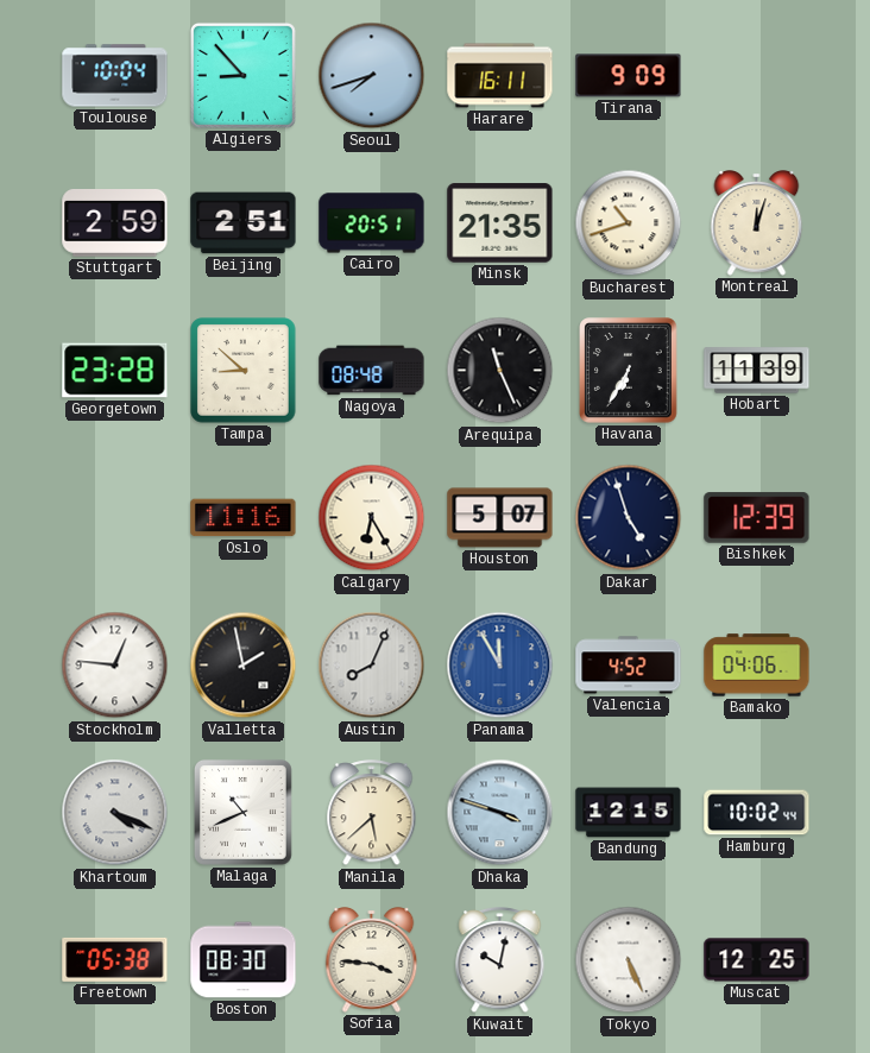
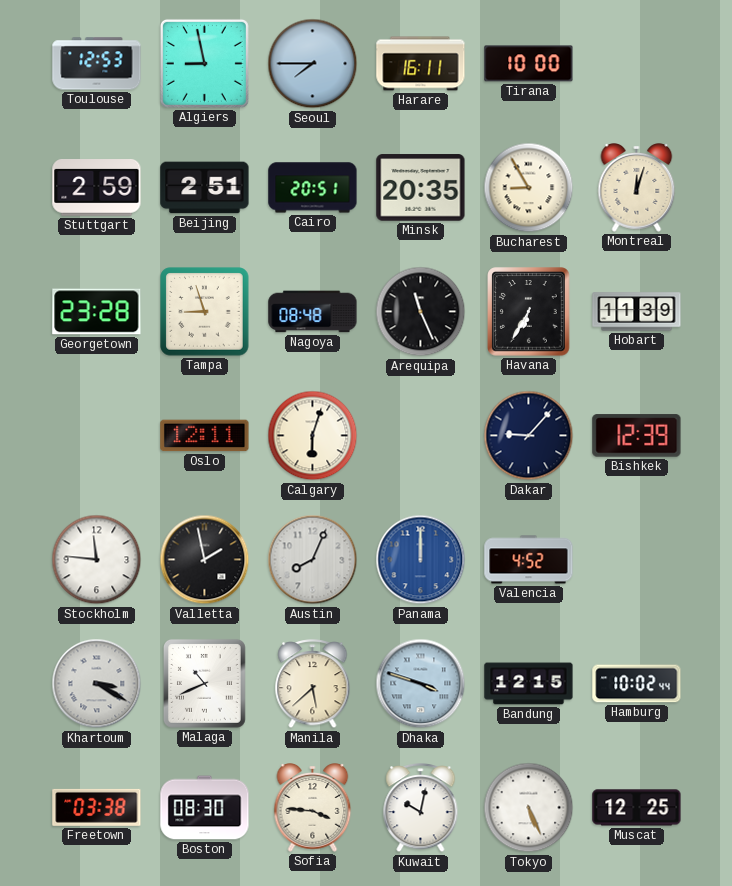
Toulouse: 10:04 -> 12:53 (97, 64)
Algiers: 8:53 -> 8:58 (204, 63)
Seoul: 7:42 -> 7:45 (313, 64)
Tirana: 9:09 -> 10:00 (529, 64)
Minsk: 21:35 -> 20:35 (421, 188)
Bucharest: 10:42 -> 8:55 (529, 188)
Tampa: 8:52 -> 8:57 (205, 312)
Oslo: 11:16 -> 12:11 (205, 436)
Calgary: 6:25 -> 6:03 (313, 436)
Houston: 5:07 -> none (500, 518)
Dakar: 4:57 -> 9:07 (529, 436)
Stockholm: 12:46 -> 11:46 (97, 560)
Panama: 11:55 -> 12:00 (421, 560)
Bamako: 04:06 -> none (757, 666)
Khartoum: 4:19 -> 3:20 (97, 684)
Freetown: 05:38 -> 03:38 (97, 807)
